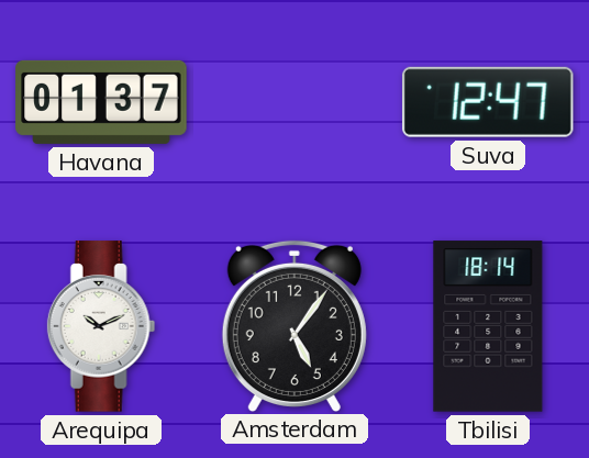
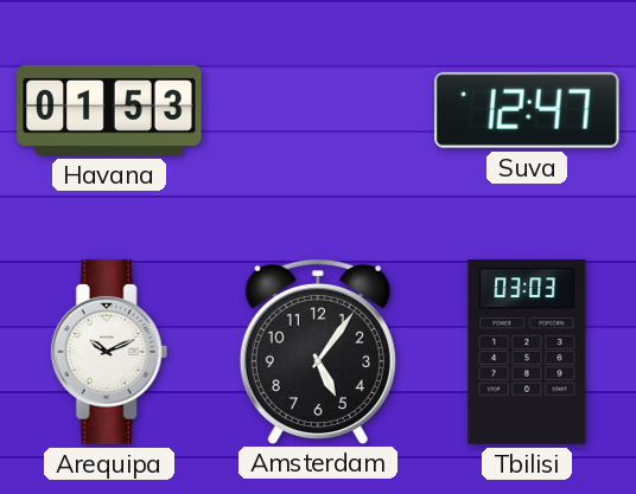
Havana: 01:37 -> 01:53 (109, 110)
Tbilisi: 18:14 -> 03:03 (527, 352)
